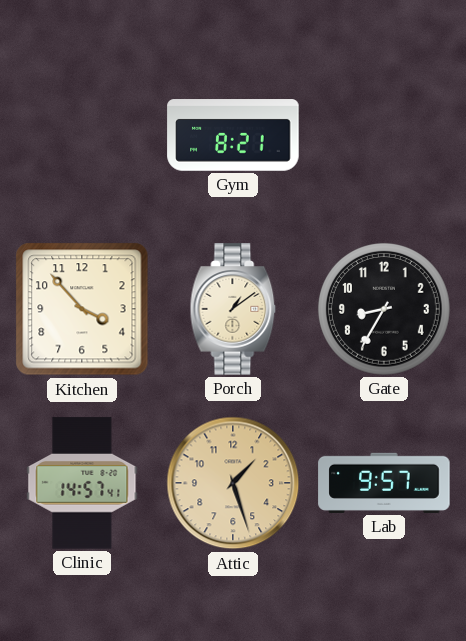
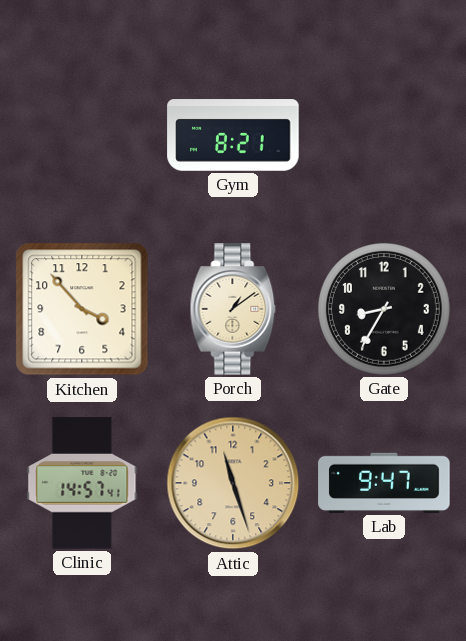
Attic: 1:27 -> 11:27 (233, 483)
Lab: 9:57 -> 9:47 (384, 483)
